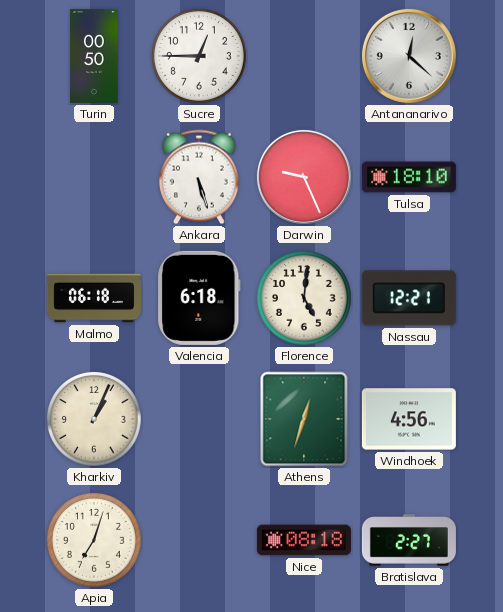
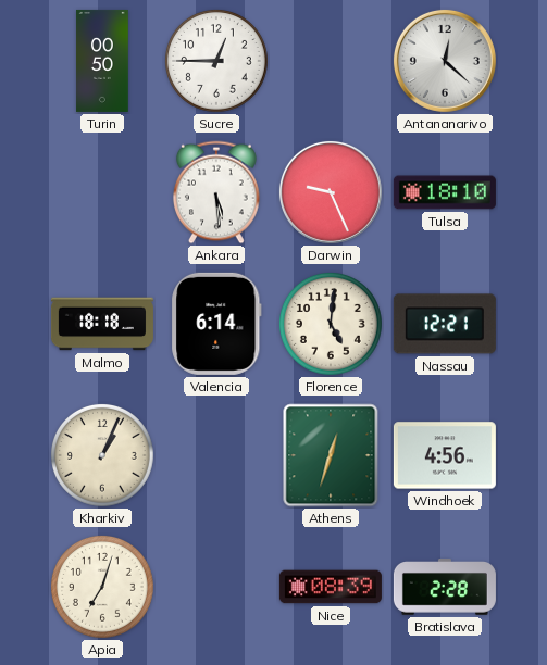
Ankara: 5:27 -> 5:29 (216, 192)
Malmo: 06:18 -> 18:18 (102, 324)
Valencia: 6:18 -> 6:14 (216, 324)
Nice: 08:18 -> 08:39 (331, 587)
Bratislava: 2:27 -> 2:28 (445, 587)
